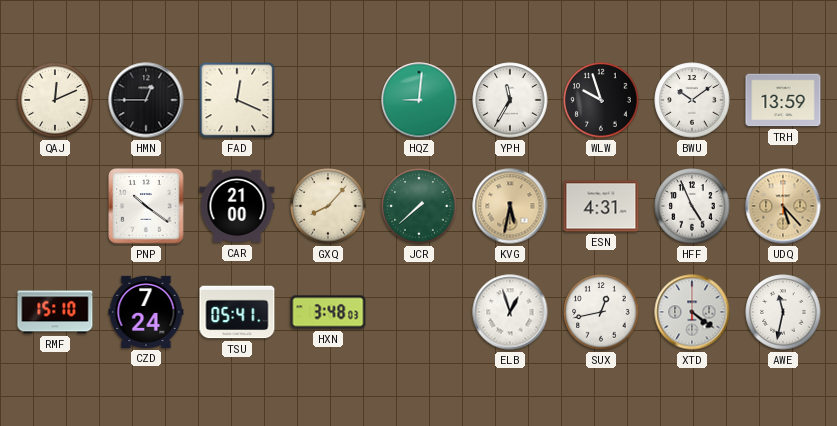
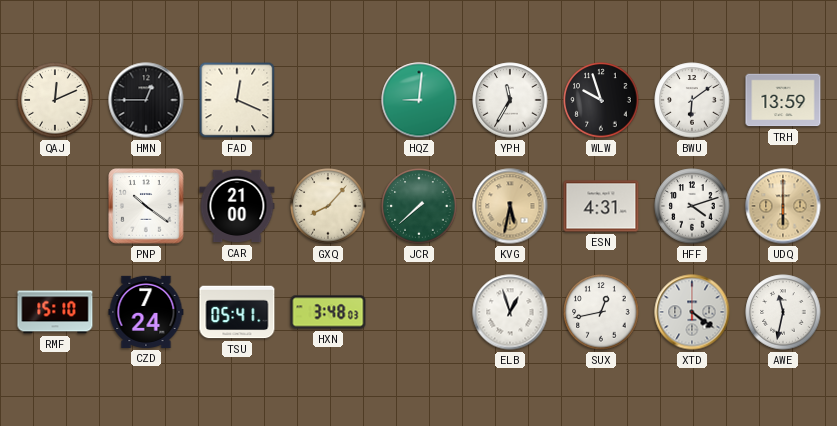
BWU: 10:09 -> 6:09 (692, 100)
HFF: 4:56 -> 4:12 (692, 206)
UDQ: 5:23 -> 6:00 (783, 206)
